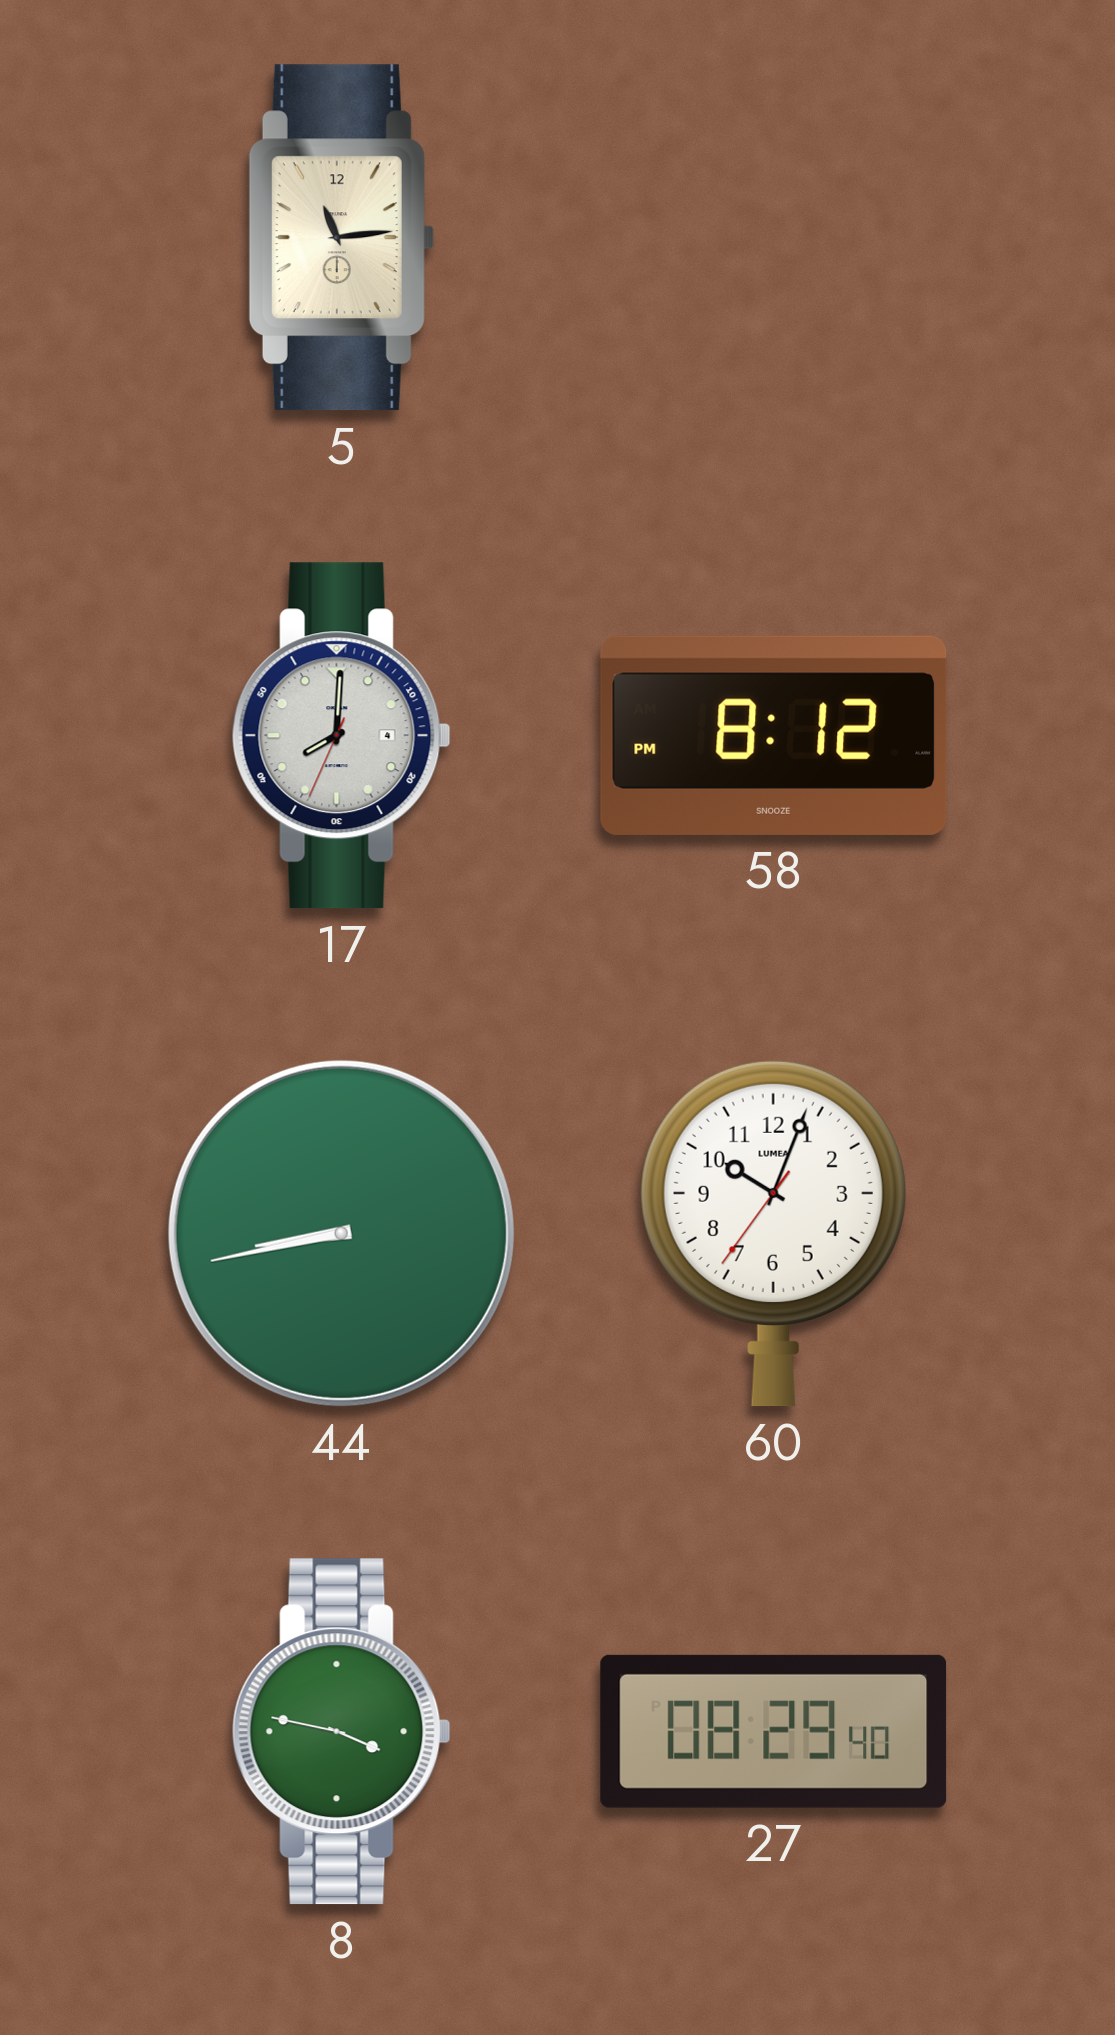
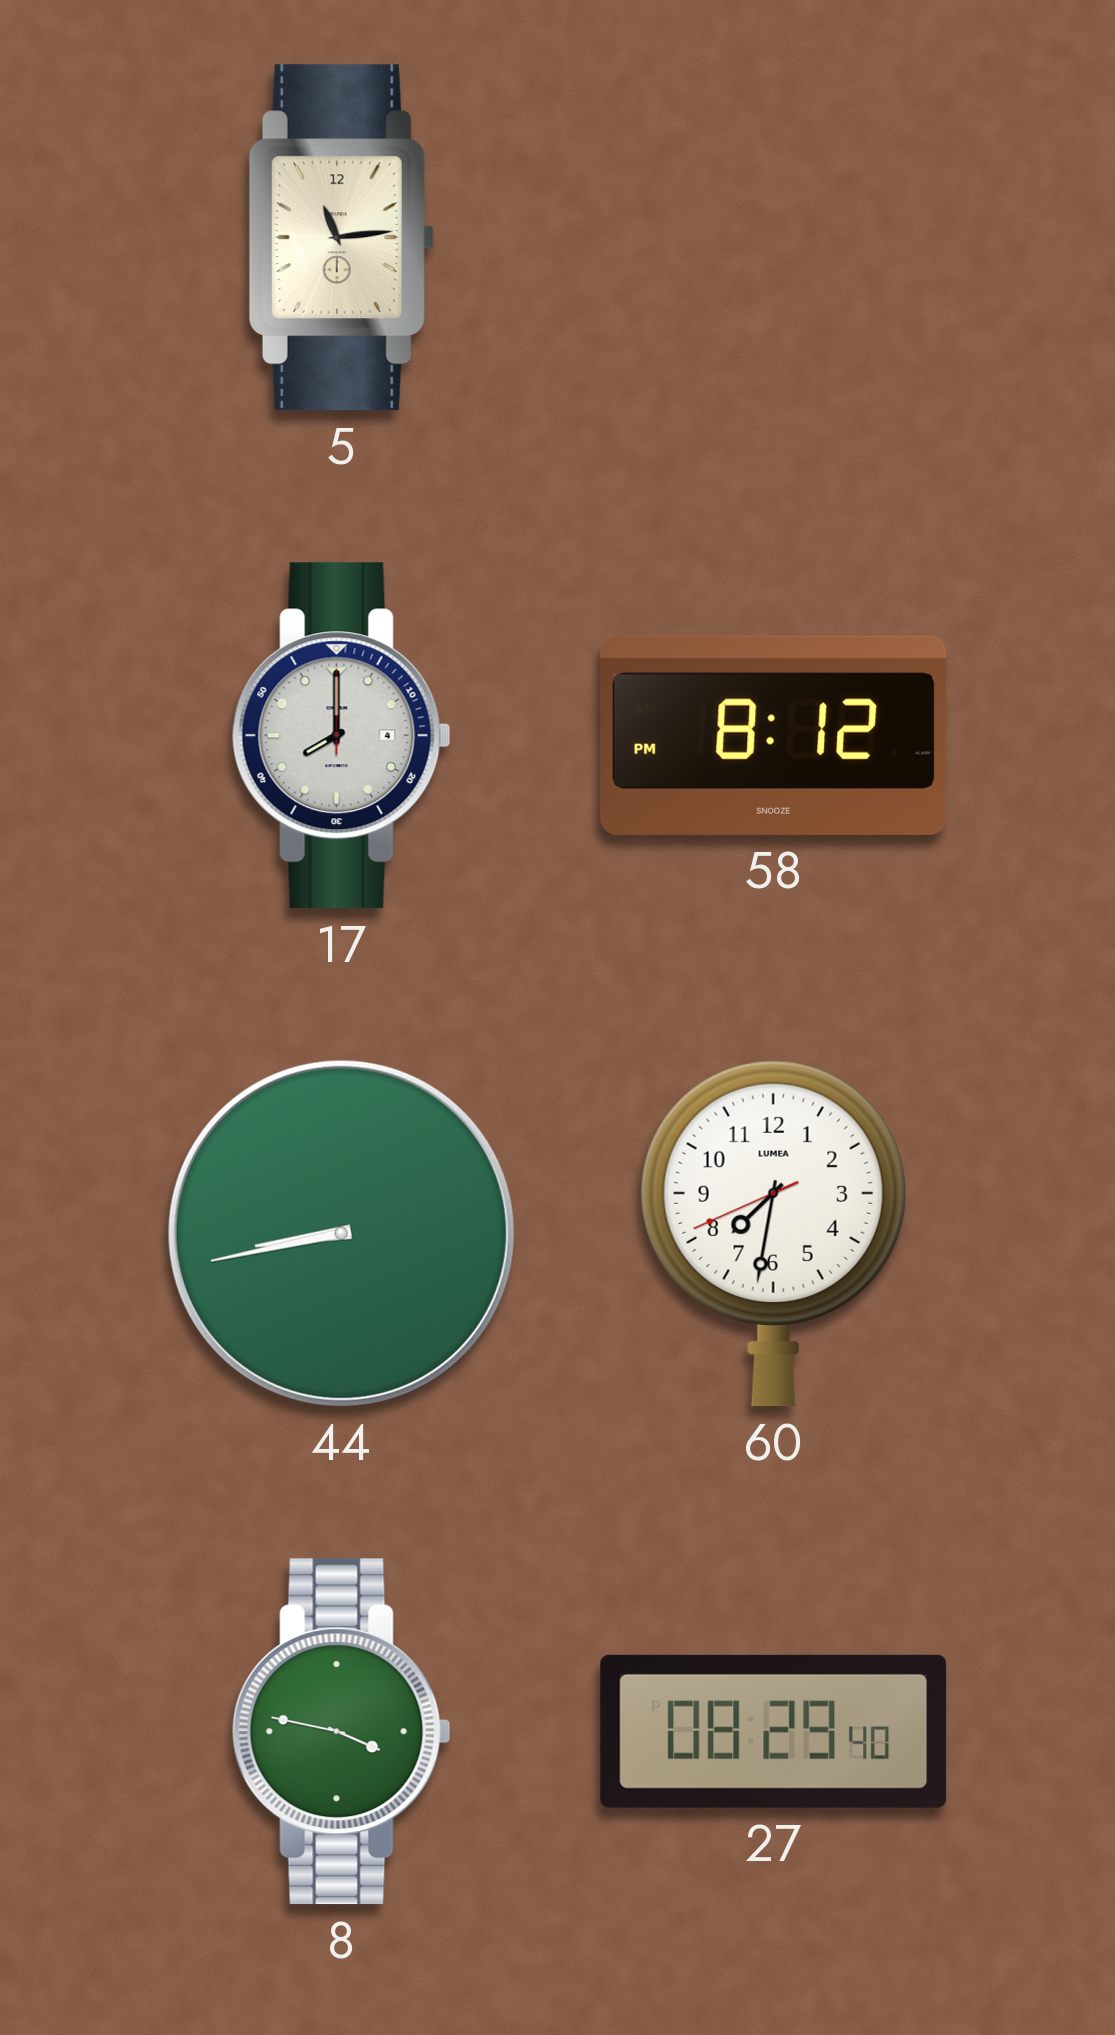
17: 8:00:34 -> 8:00:00 (341, 736)
60: 10:03 -> 7:31 (773, 1233)
